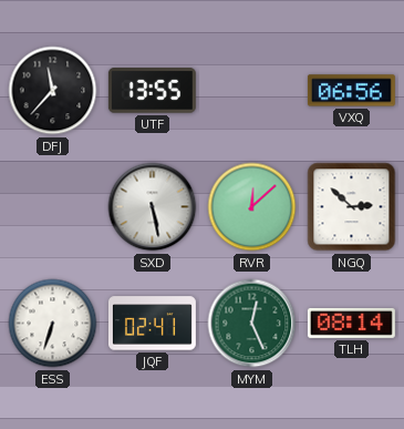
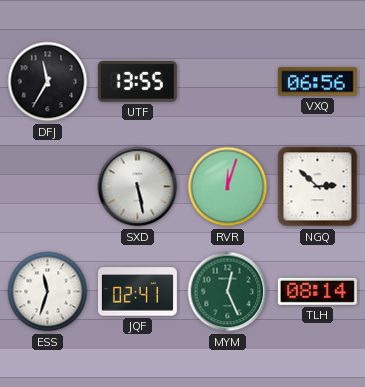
DFJ: 11:37 -> 11:35 (48, 82)
RVR: 12:08 -> 12:03 (228, 187)
ESS: 6:33 -> 11:33 (48, 292)
